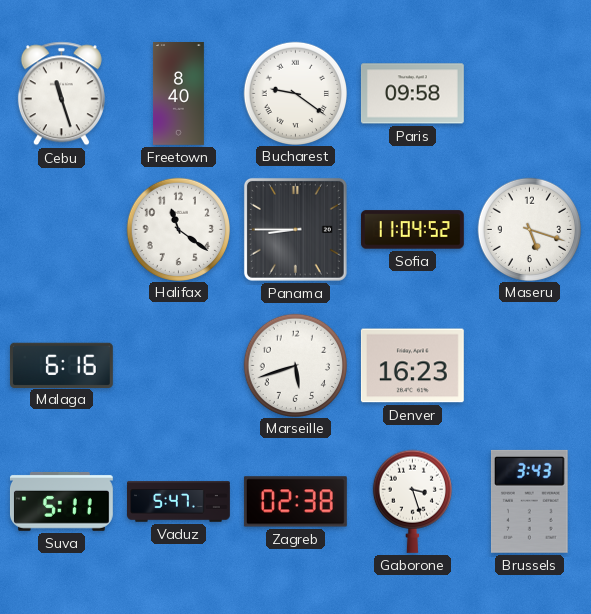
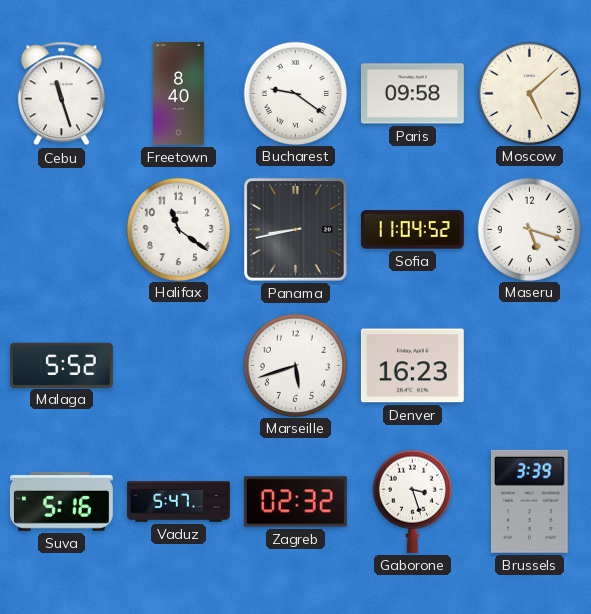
Moscow: none -> 5:08 (529, 93)
Panama: 8:45 -> 8:43 (295, 229)
Malaga: 6:16 -> 5:52 (61, 365)
Suva: 5:11 -> 5:16 (61, 501)
Zagreb: 02:38 -> 02:32 (295, 502)
Brussels: 3:43 -> 3:39 (529, 501)
